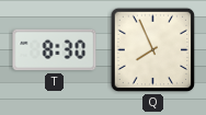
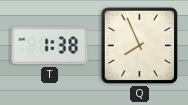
T: 8:30 -> 1:38 (50, 46)
